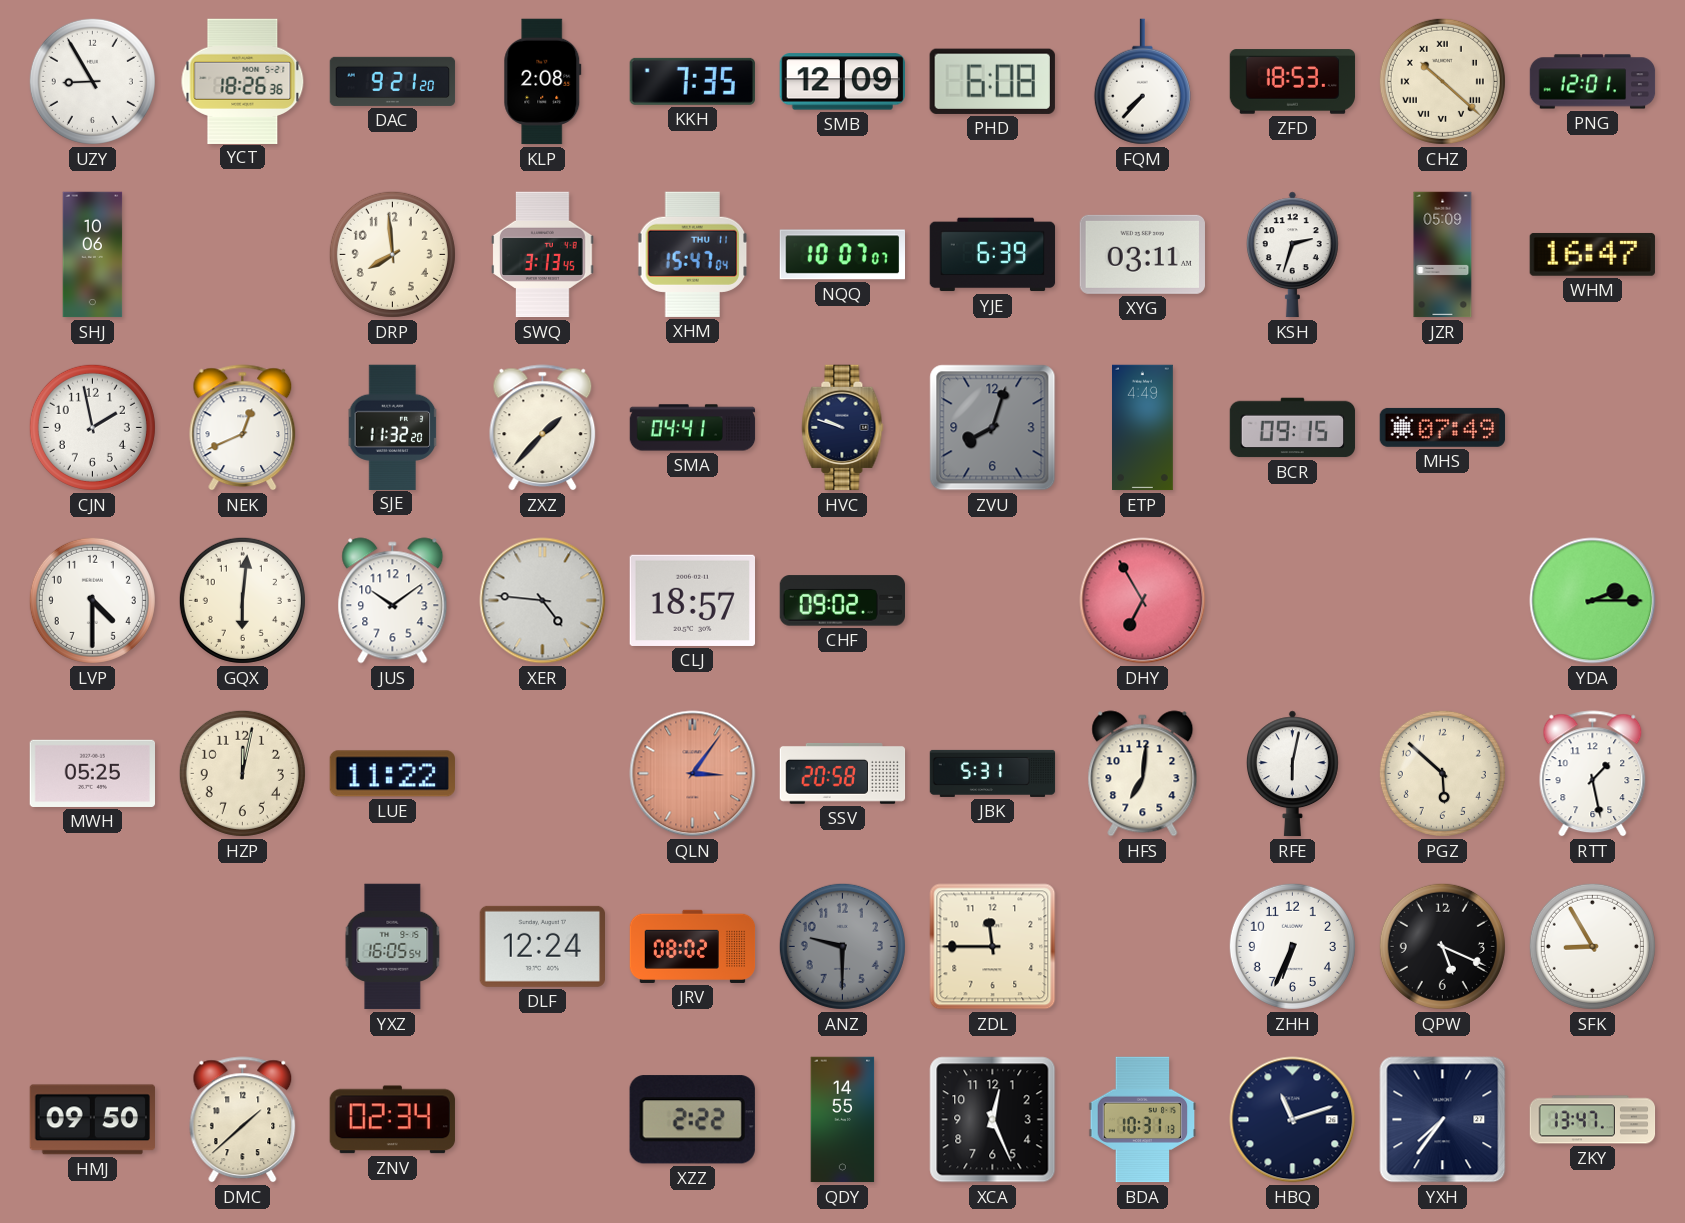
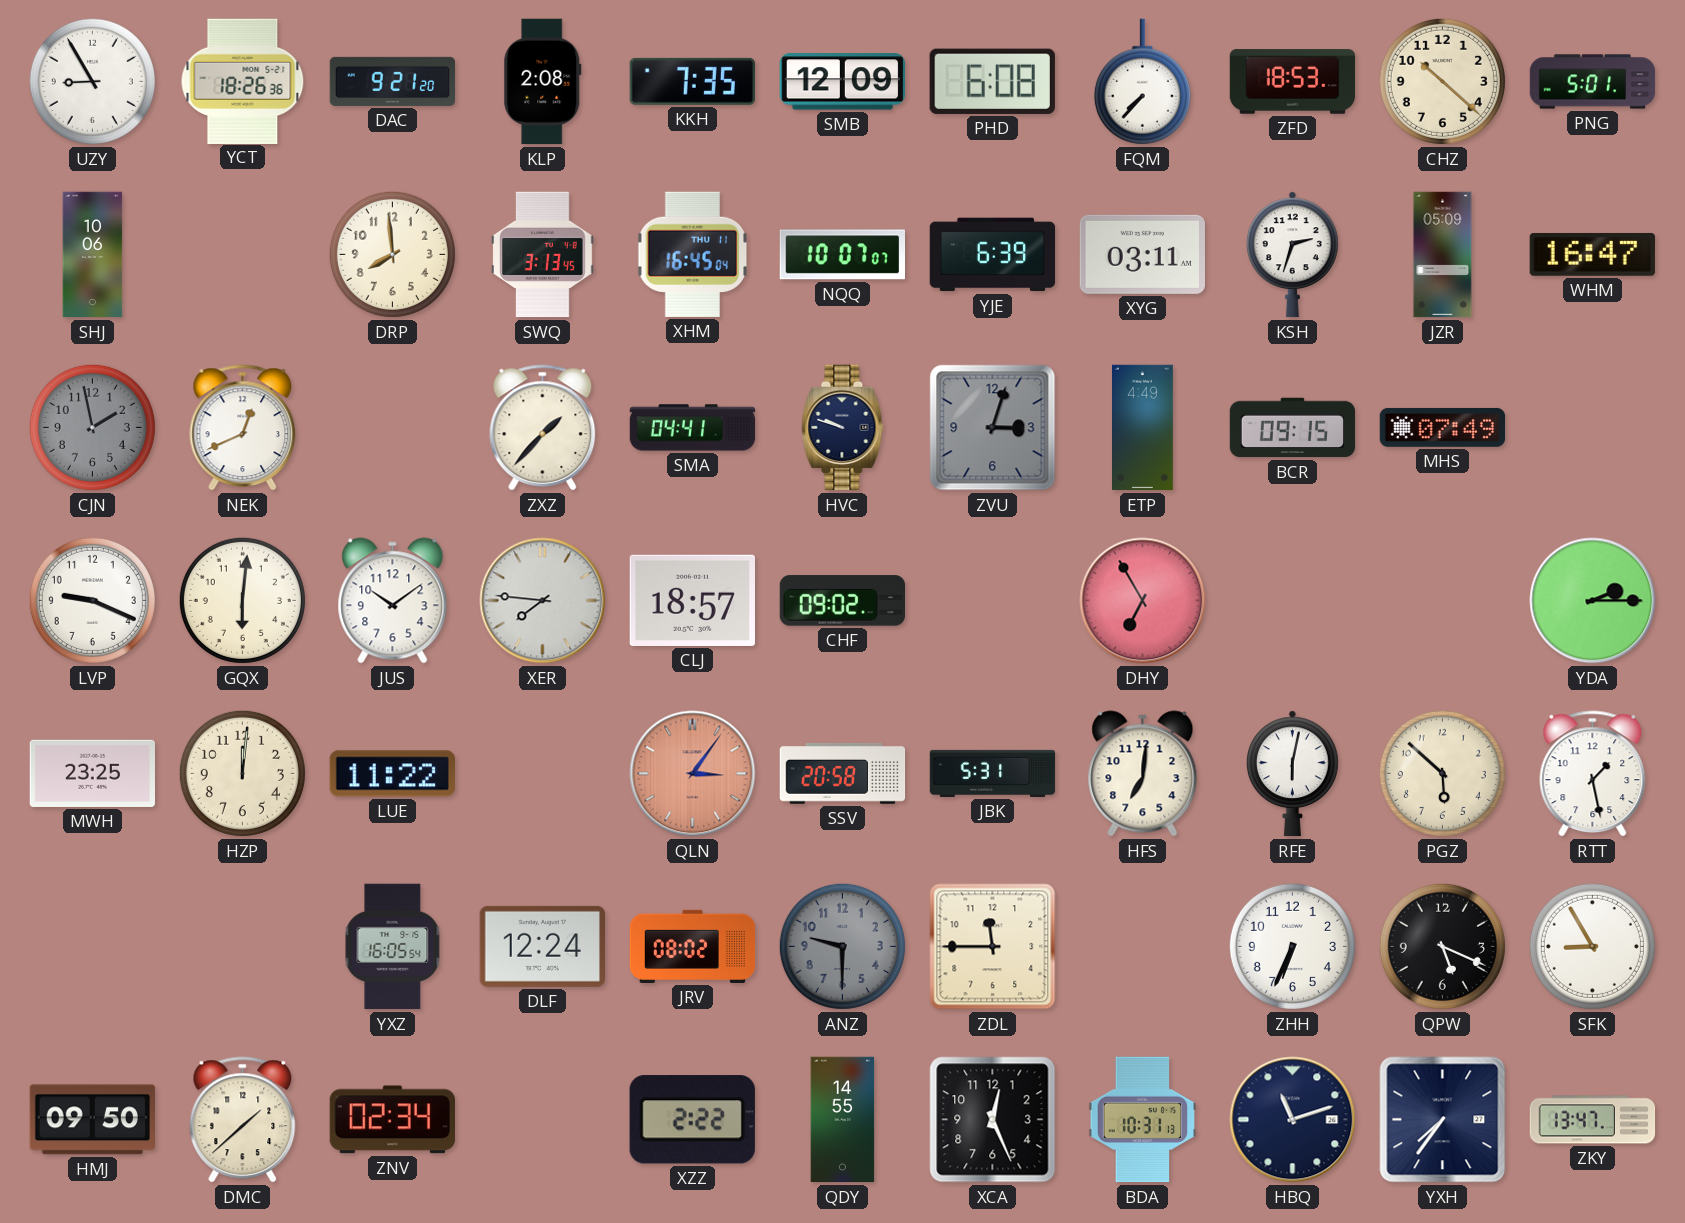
CHZ numerals: Roman -> Arabic (1442, 81)
PNG: 12:01 -> 5:01 (1593, 82)
XHM: 15:47 -> 16:45 (693, 254)
CJN dial: white -> grey (92, 427)
SJE: 11:32 -> none (393, 427)
ZVU: 8:03 -> 3:03 (993, 428)
LVP: 4:30 -> 9:19 (92, 600)
XER: 4:46 -> 7:46 (543, 601)
MWH: 05:25 -> 23:25 (92, 773)
HZP: 12:02 -> 12:01 (242, 773)
